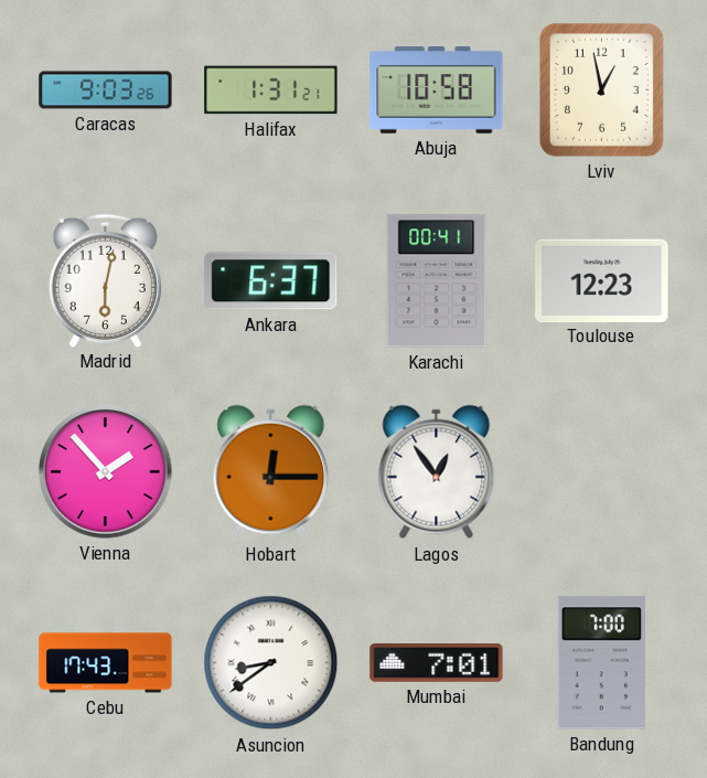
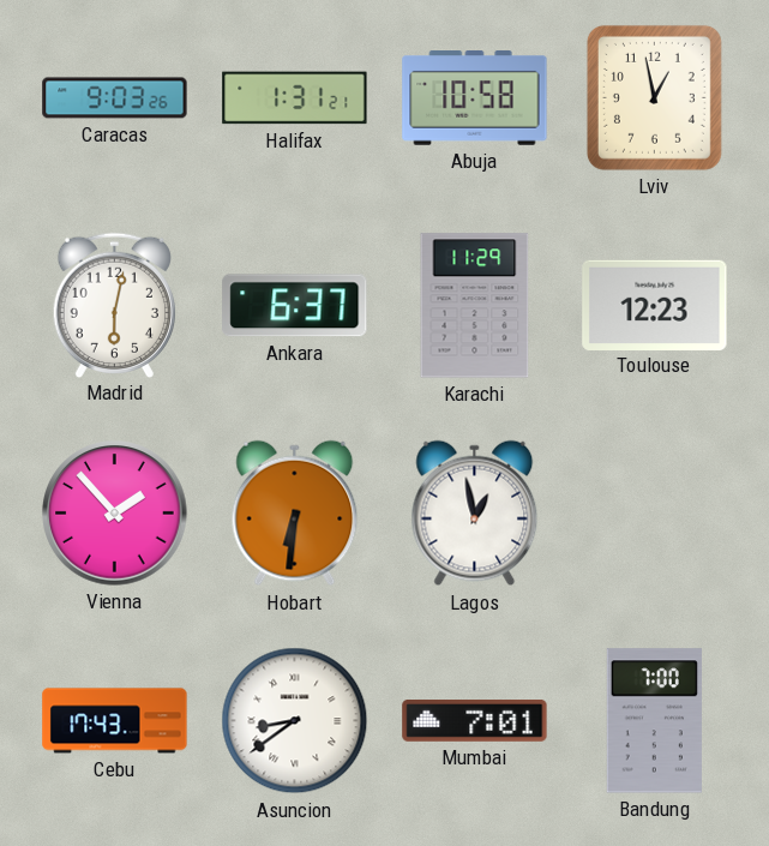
Karachi: 00:41 -> 11:29 (475, 306)
Hobart: 12:15 -> 6:31 (295, 514)
Lagos: 12:54 -> 12:58 (475, 514)
